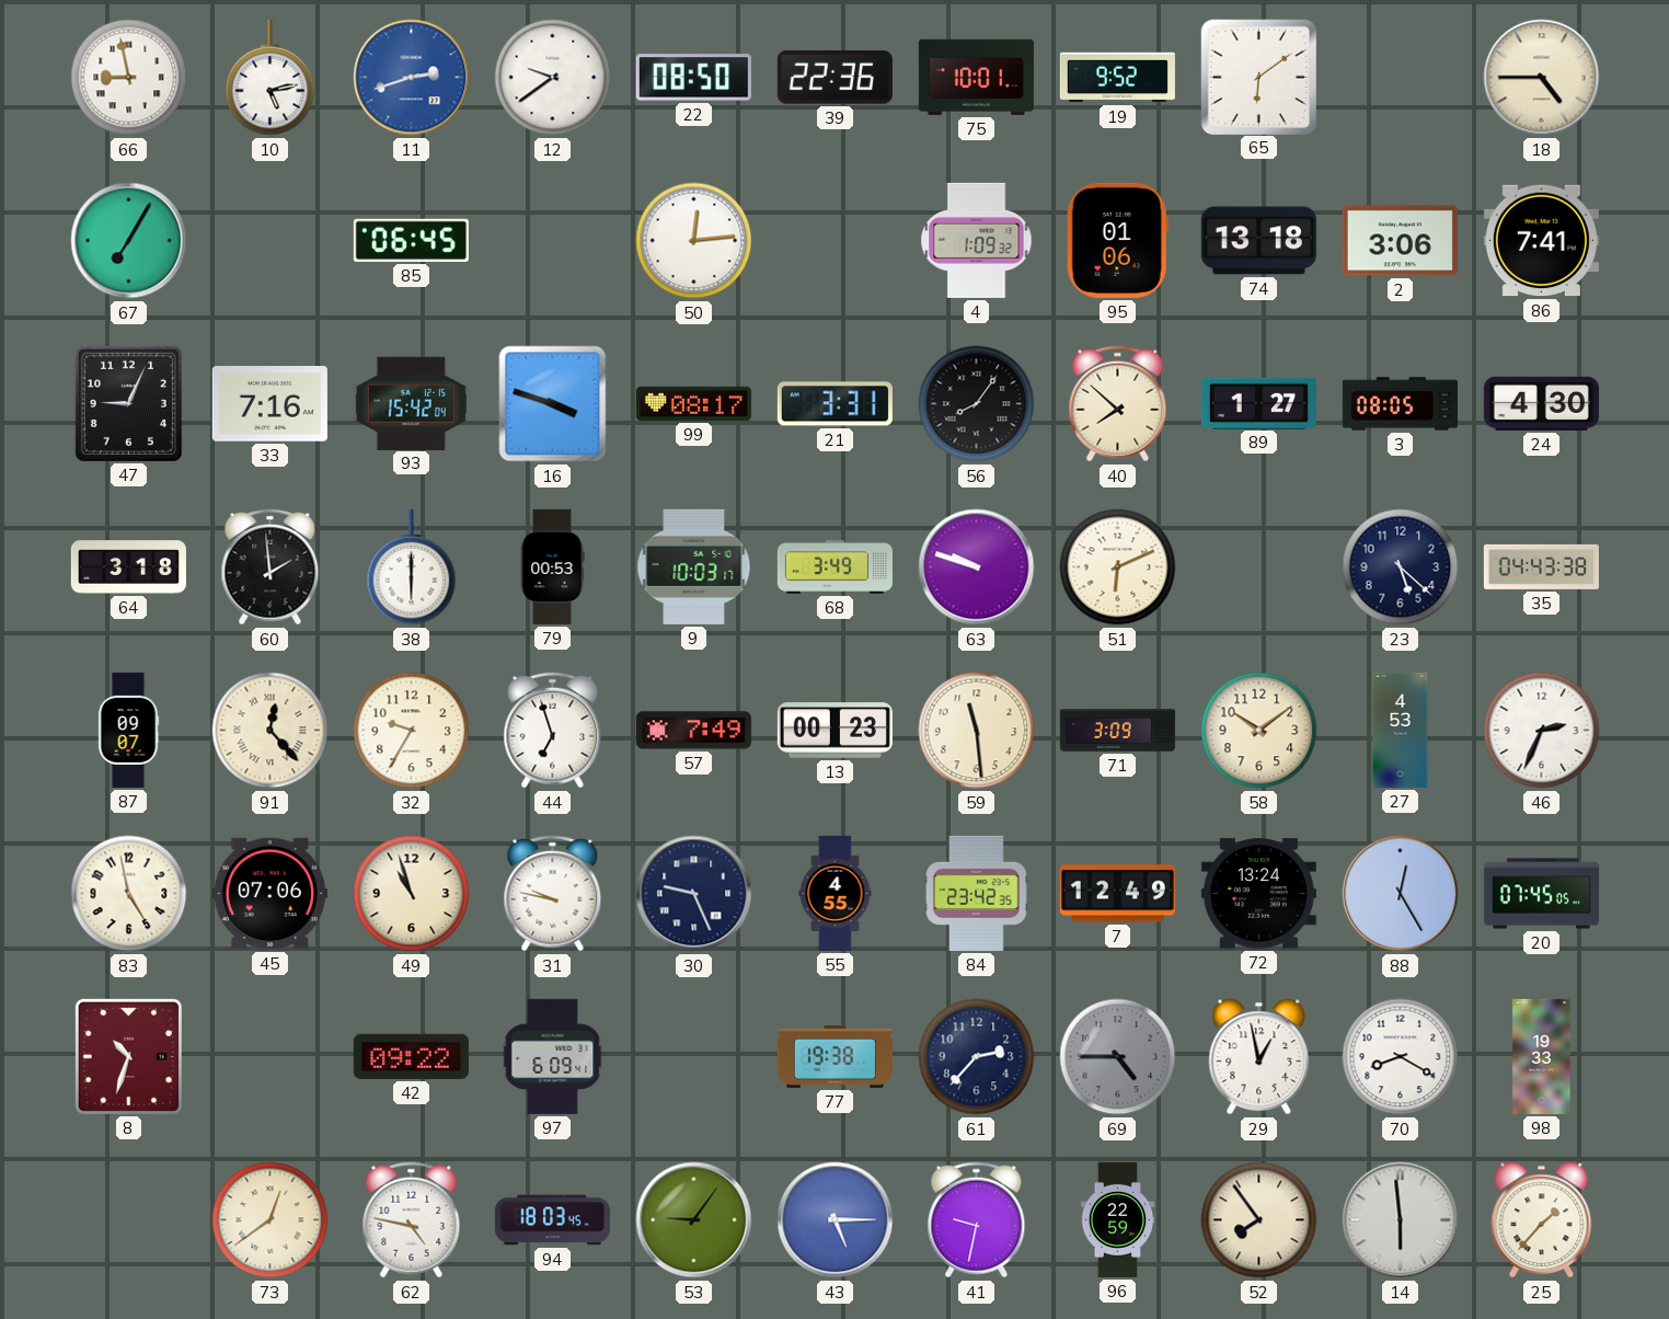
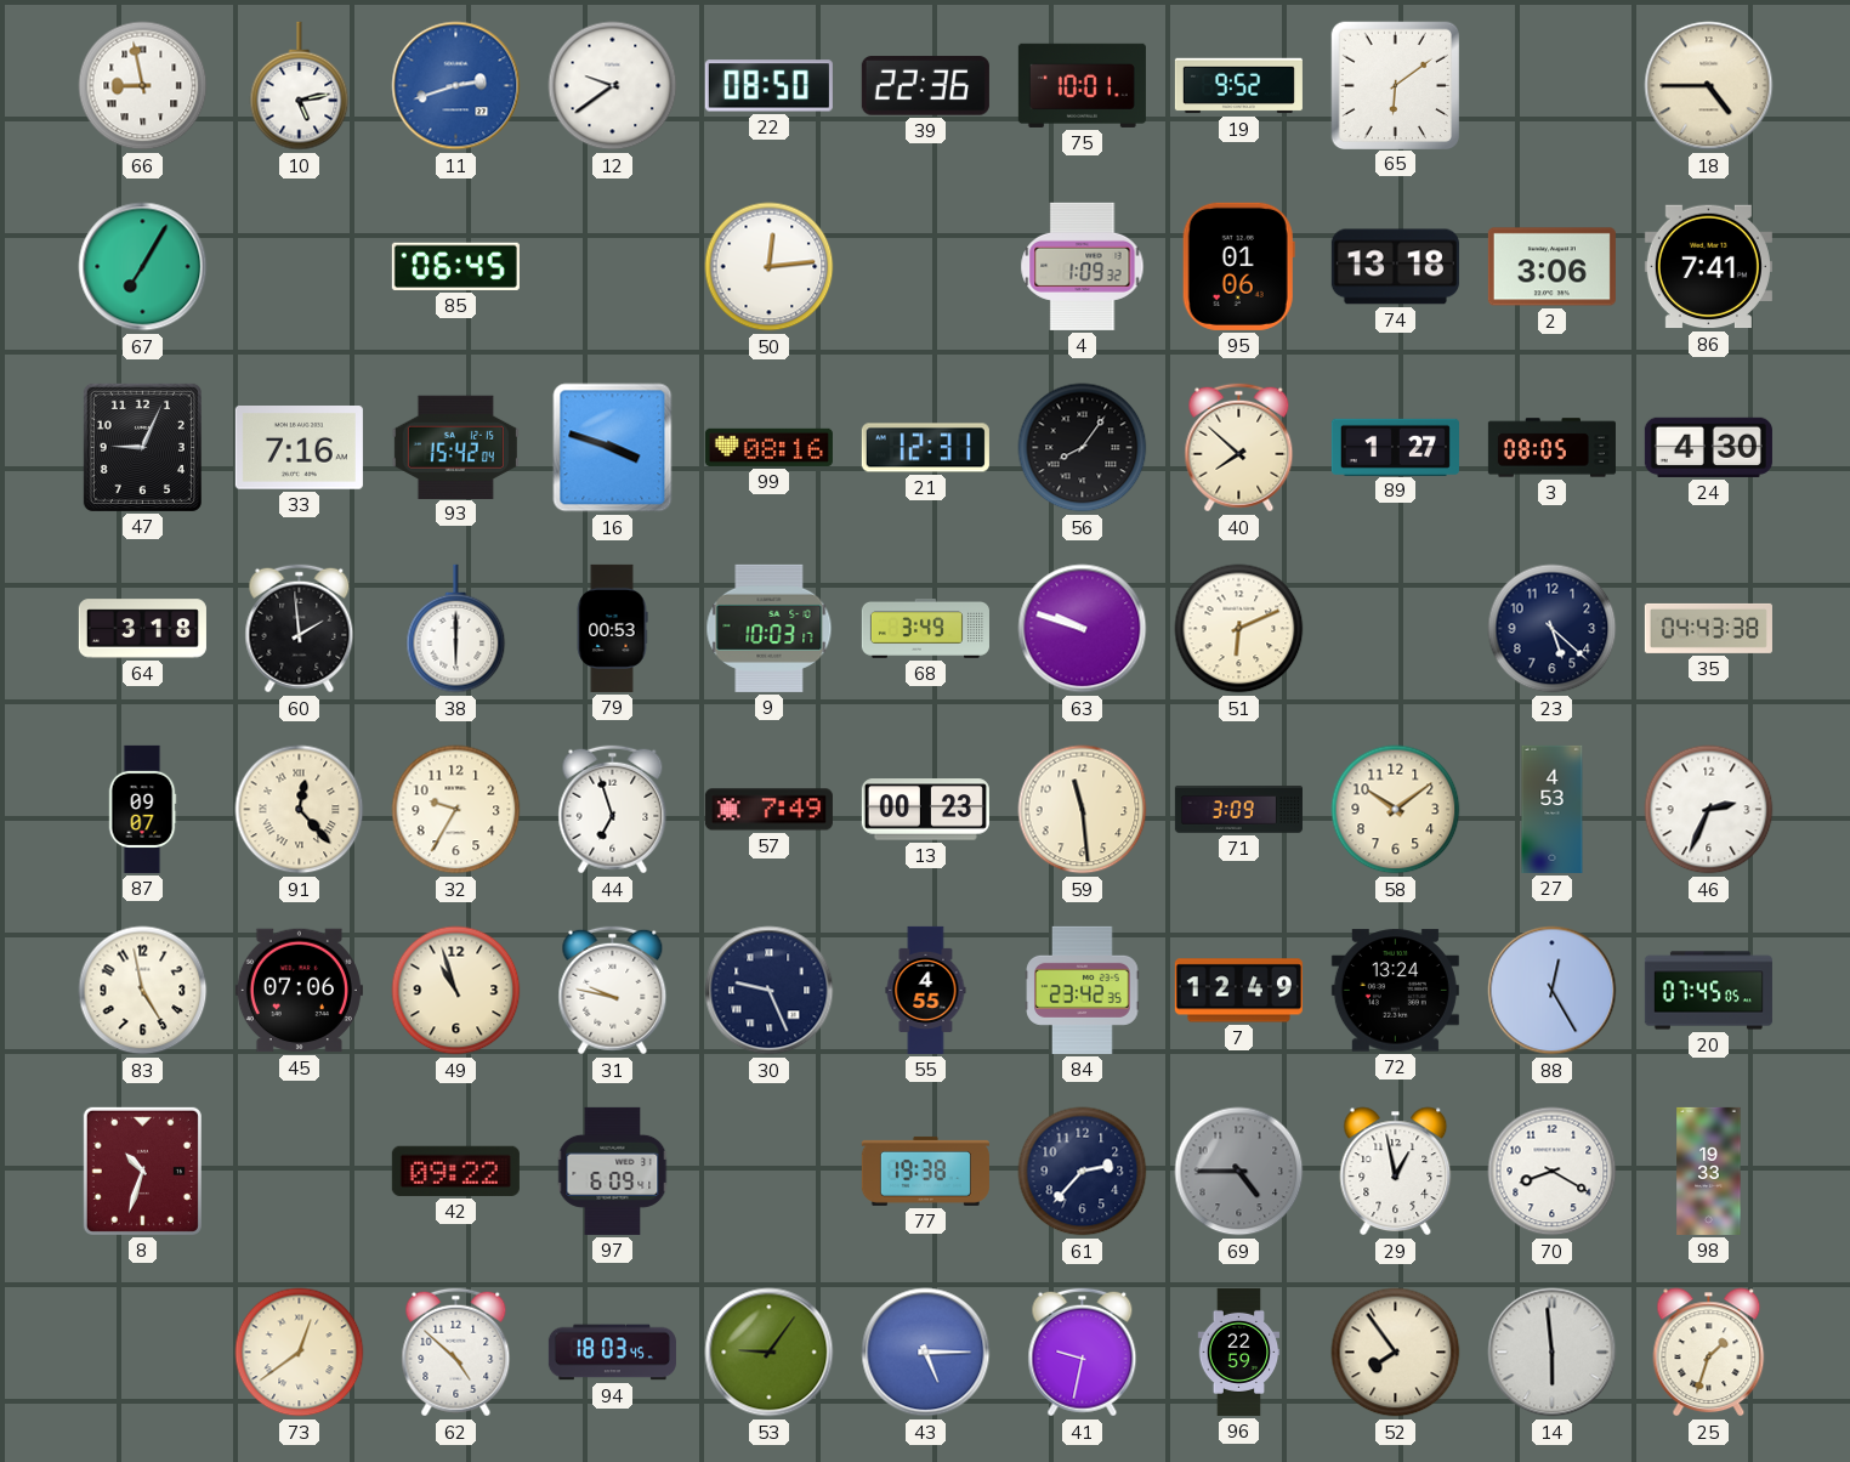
99: 08:17 -> 08:16 (768, 447)
21: 3:31 -> 12:31 (925, 448)
62: 4:47 -> 4:52 (456, 1353)
25: 1:37 -> 1:33 (1709, 1353)
